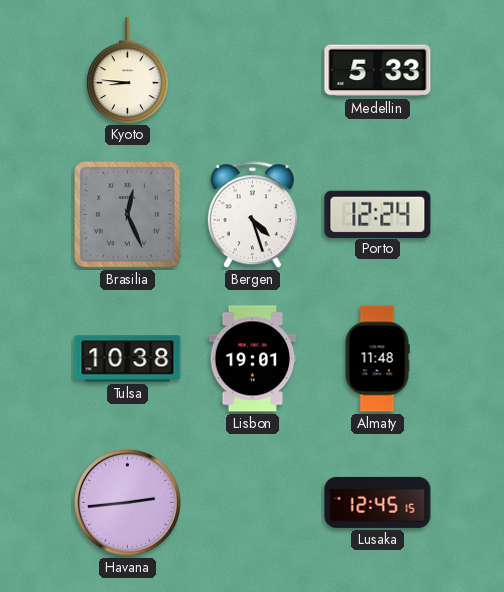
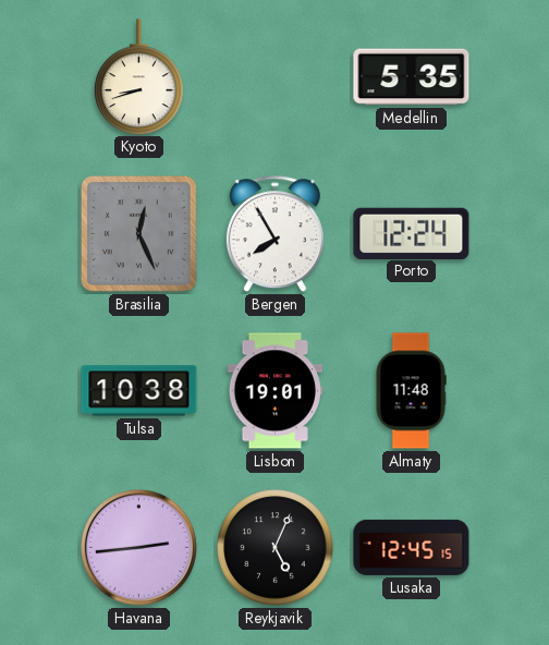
Kyoto: 8:46 -> 8:42 (139, 76)
Medellin: 5:33 -> 5:35 (412, 77)
Bergen: 4:27 -> 7:55 (274, 234)
Reykjavik: none -> 5:04 (276, 548)
